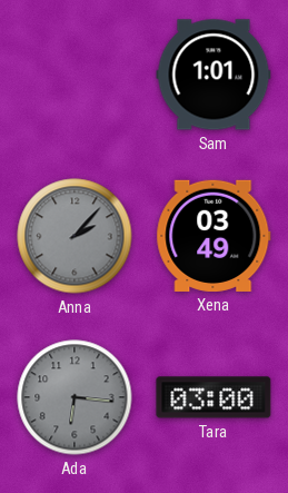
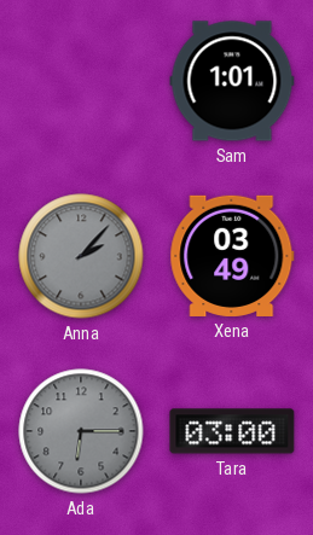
Ada: 6:16 -> 6:15 (81, 431)
